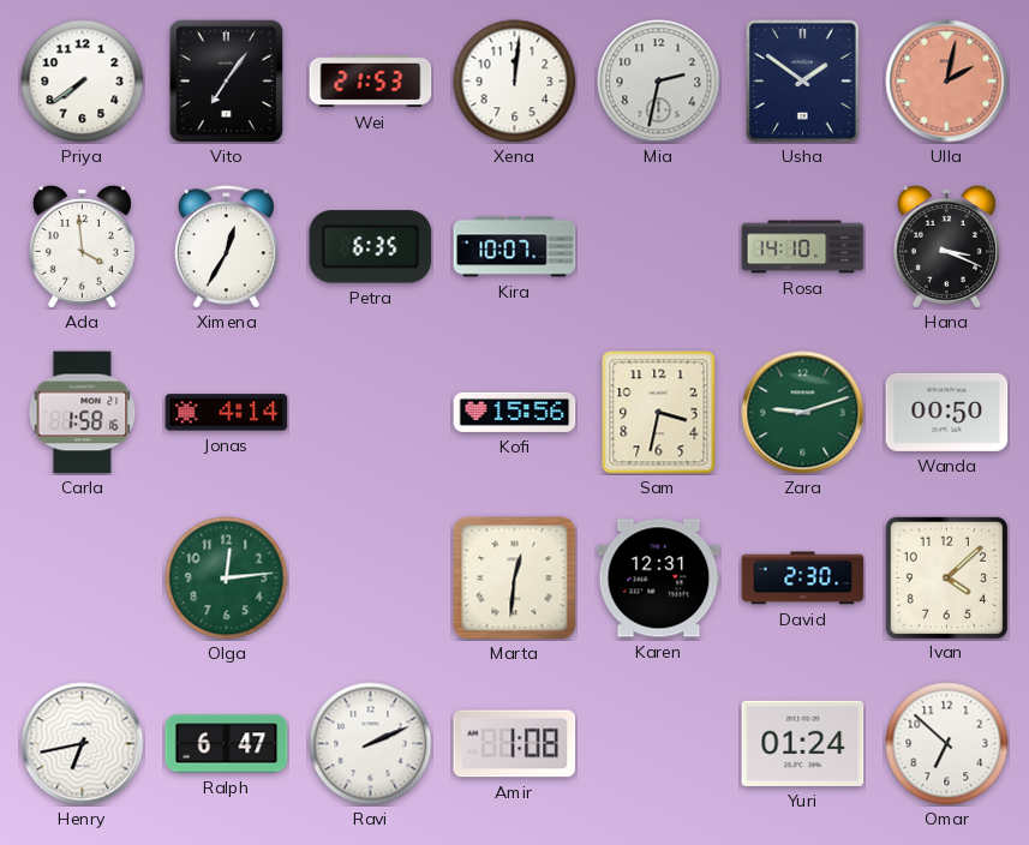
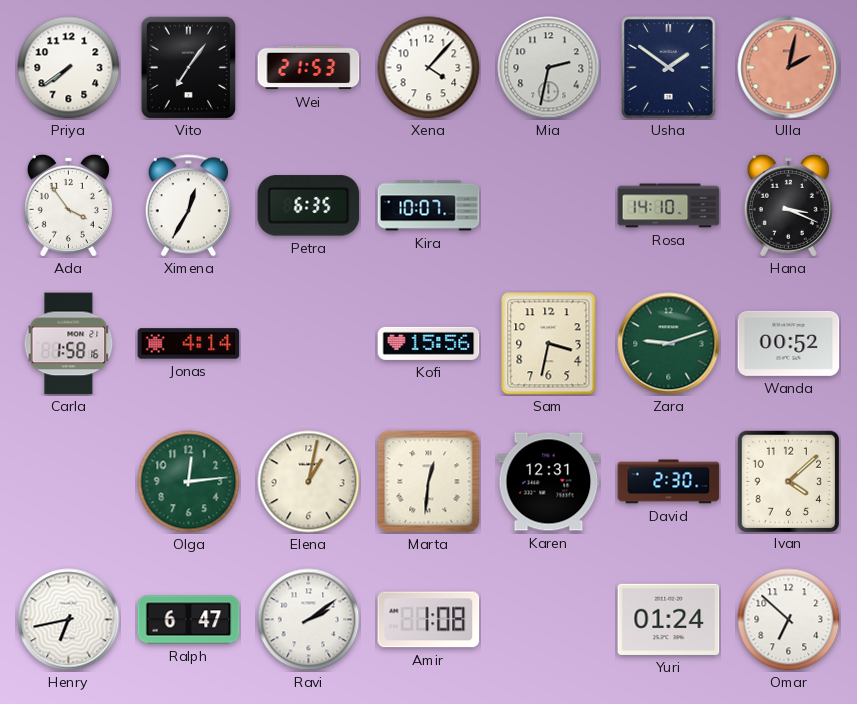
Xena: 12:01 -> 4:07 (429, 68)
Ada: 3:59 -> 3:54 (68, 205)
Wanda: 00:50 -> 00:52 (789, 343)
Elena: none -> 1:02 (309, 482)
Ravi: 2:11 -> 2:09 (309, 620)
